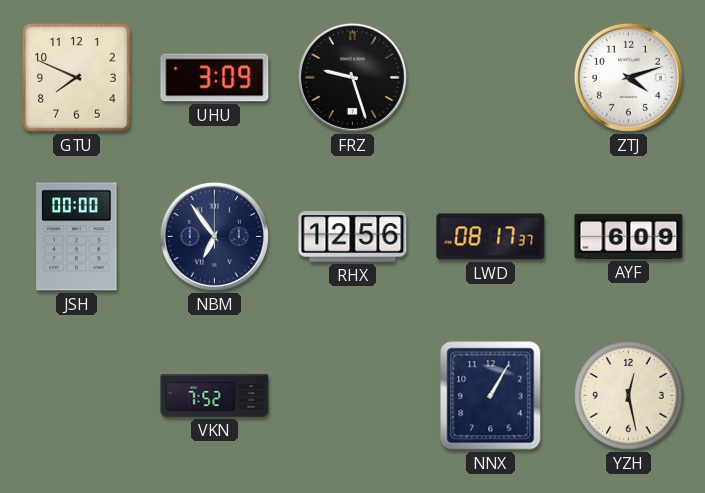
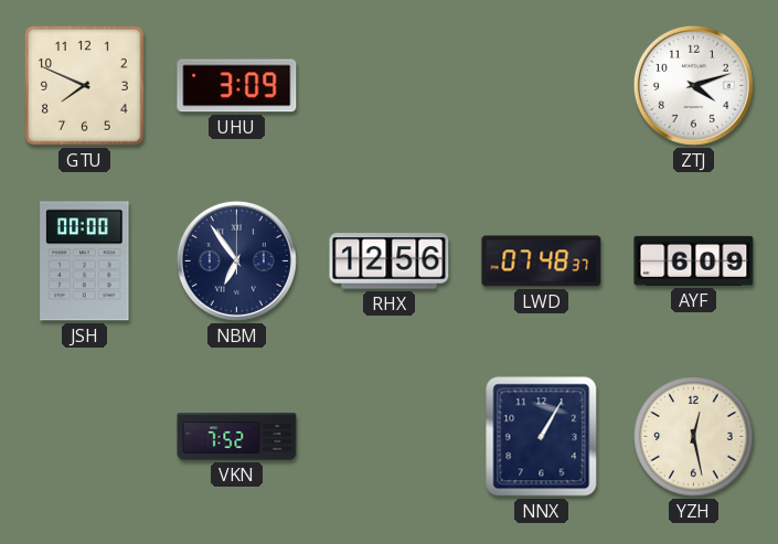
FRZ: 9:27 -> none (352, 77)
LWD: 08:17 -> 07:48 (542, 262)
